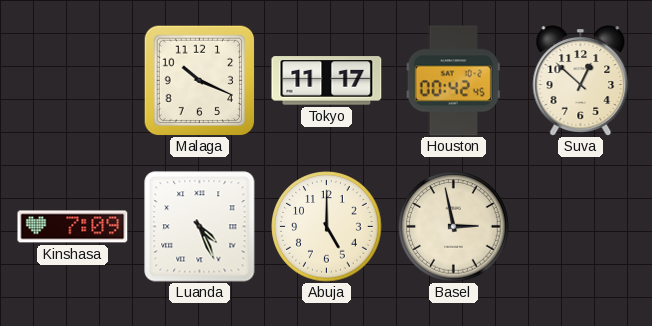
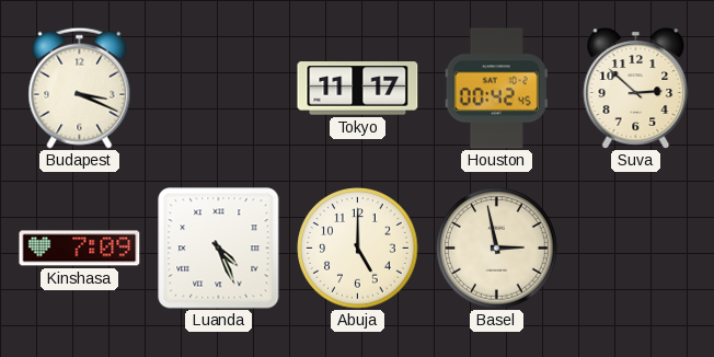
Budapest: none -> 3:19 (80, 88)
Malaga: 10:19 -> none (199, 80)
Suva: 12:52 -> 2:52 (636, 89)
